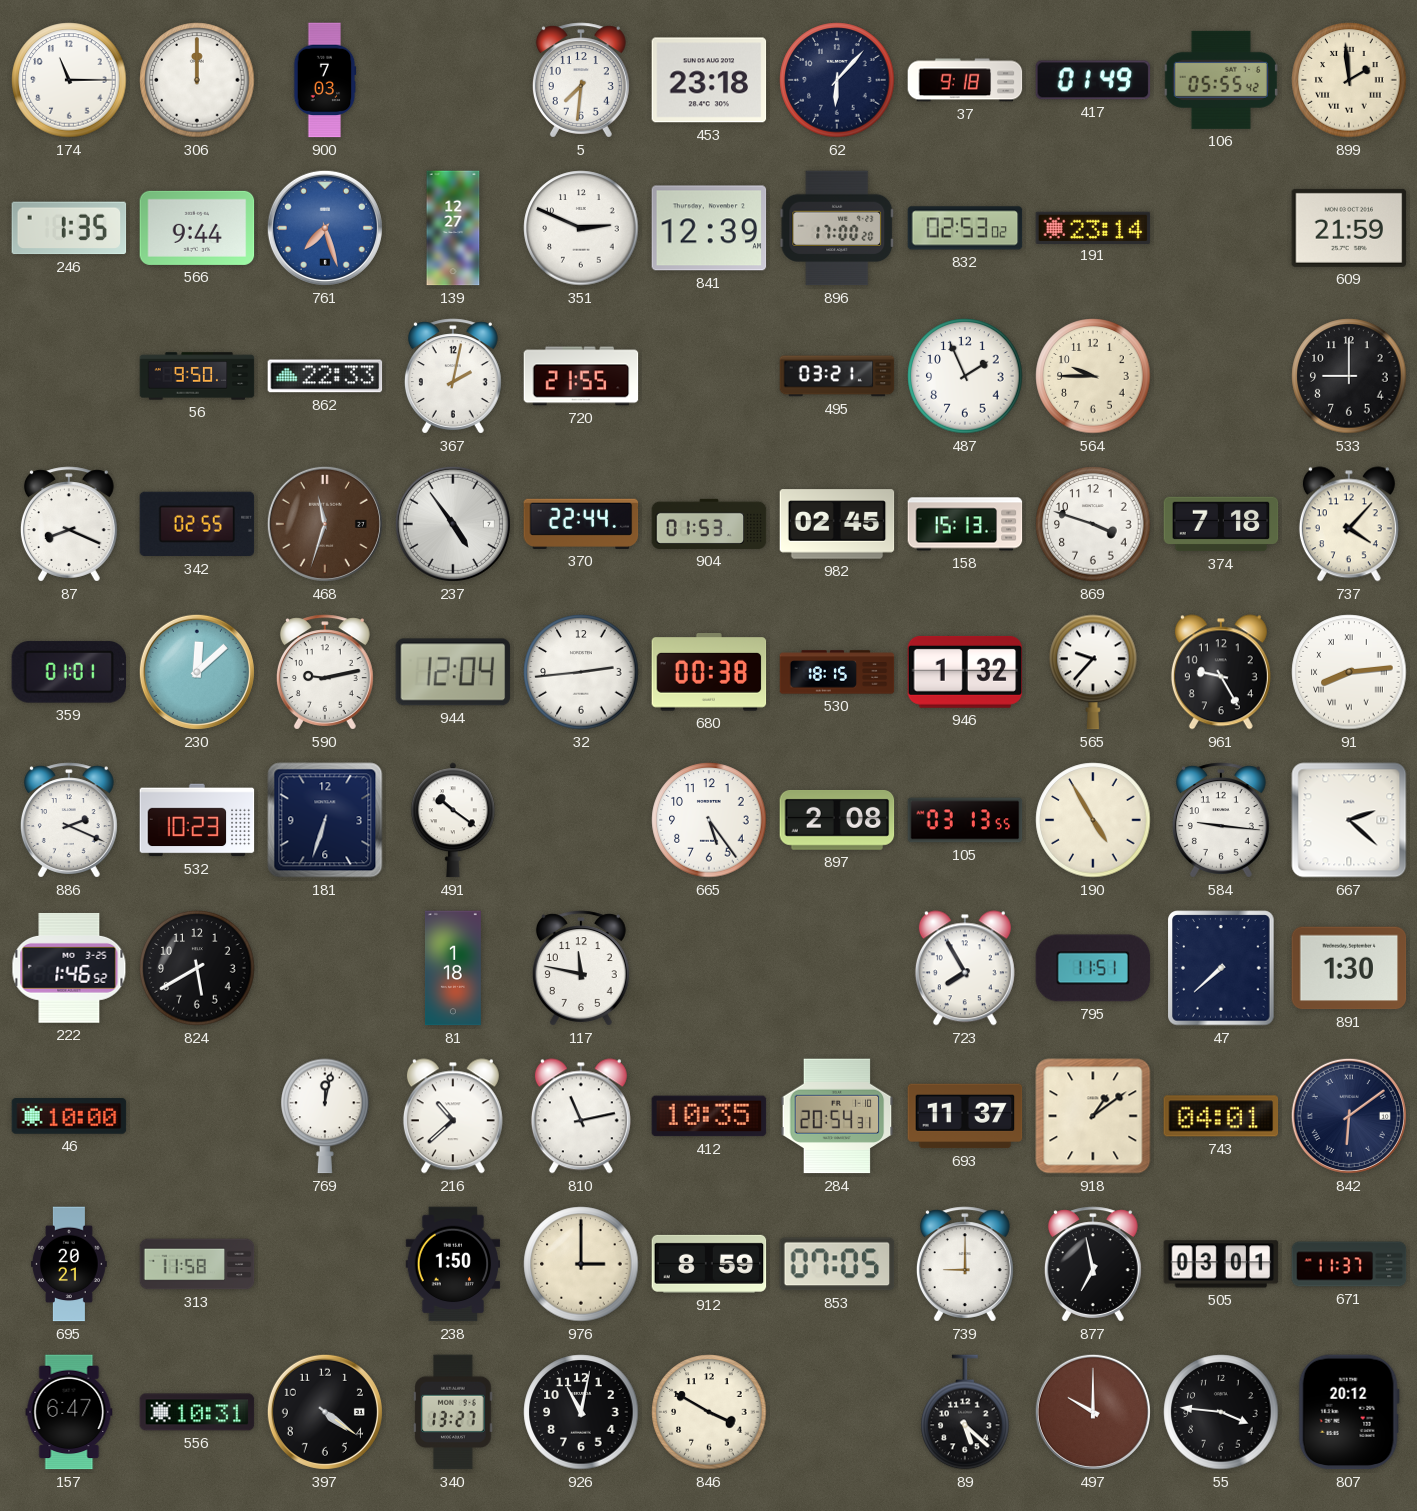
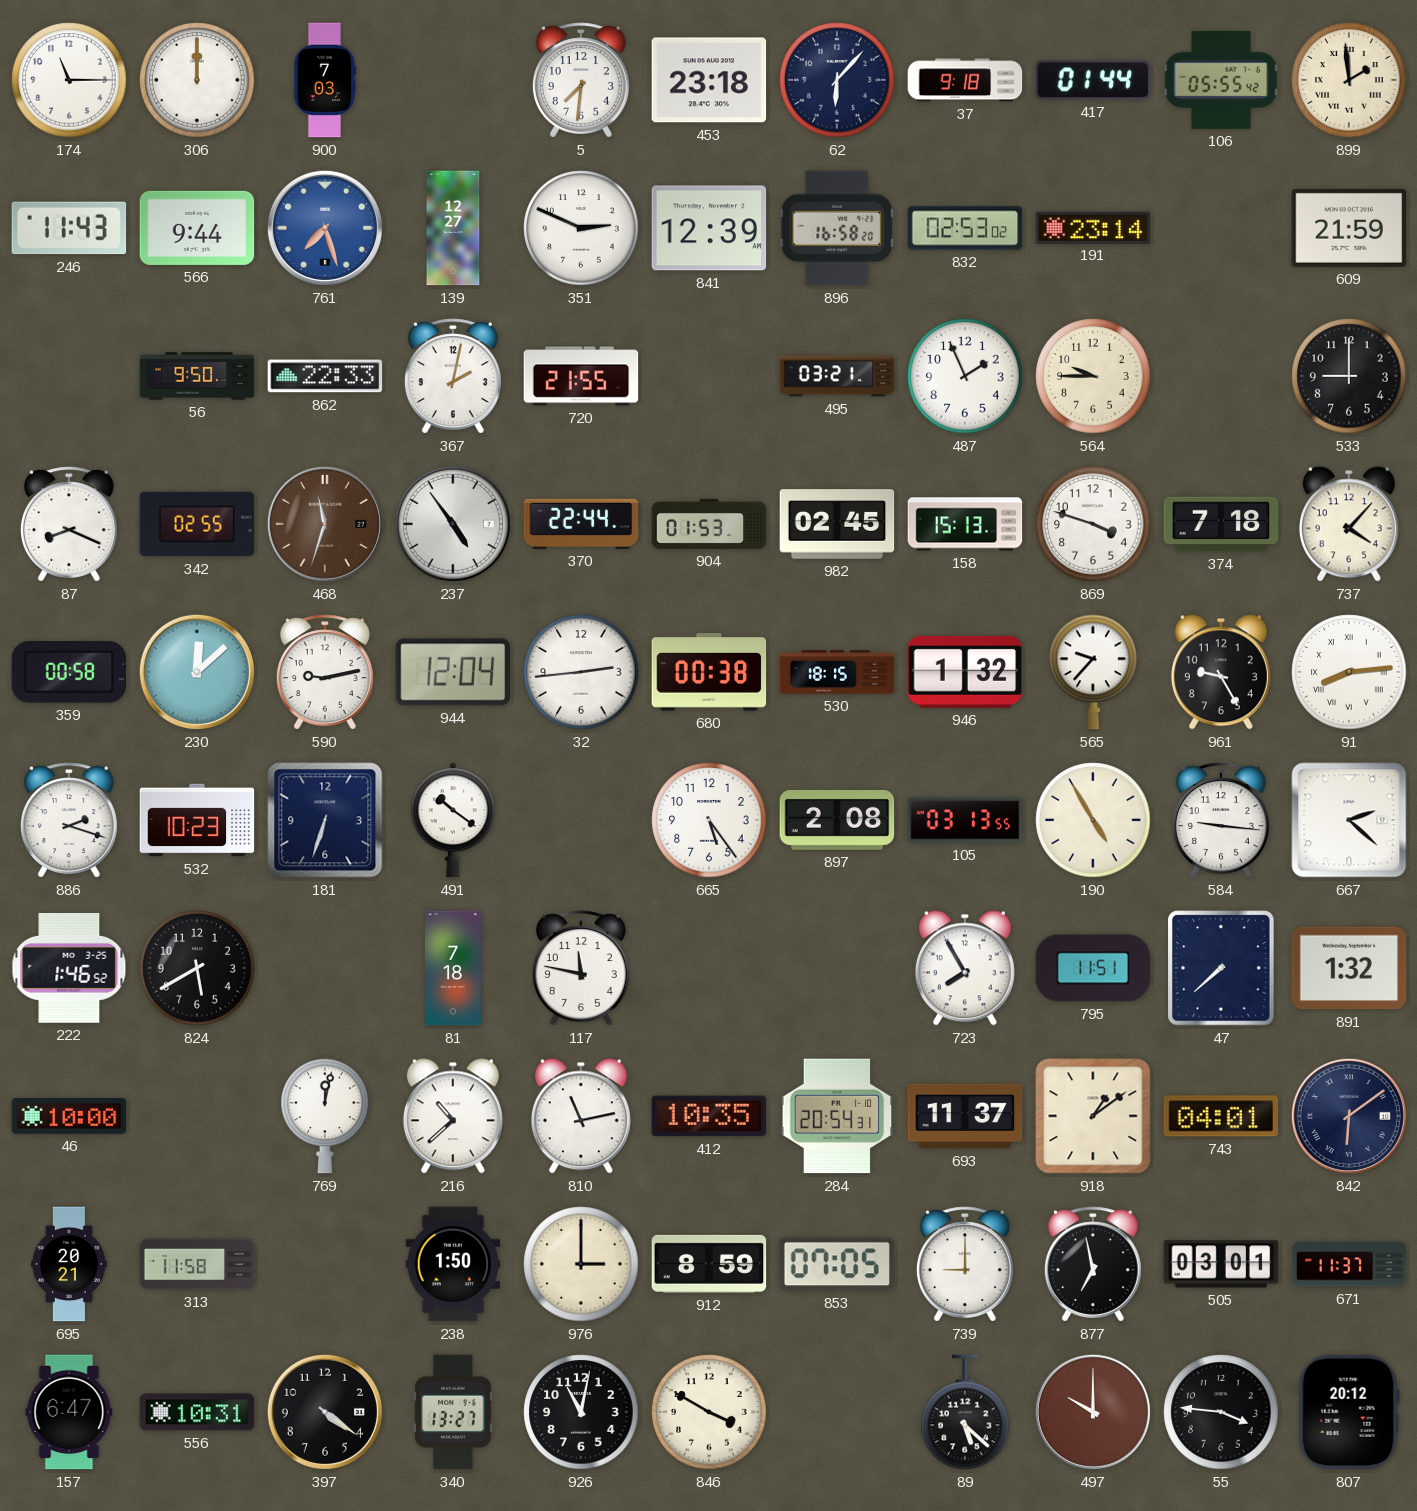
417: 01:49 -> 01:44 (1093, 80)
246: 1:35 -> 11:43 (69, 228)
896: 17:00 -> 16:58 (837, 228)
359: 01:01 -> 00:58 (69, 672)
886: 2:19 -> 2:18 (69, 820)
81: 1:18 -> 7:18 (453, 968)
891: 1:30 -> 1:32 (1349, 968)
